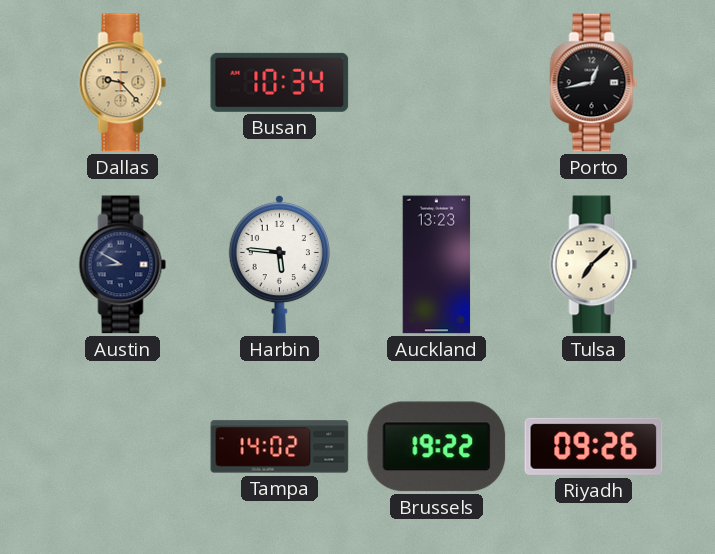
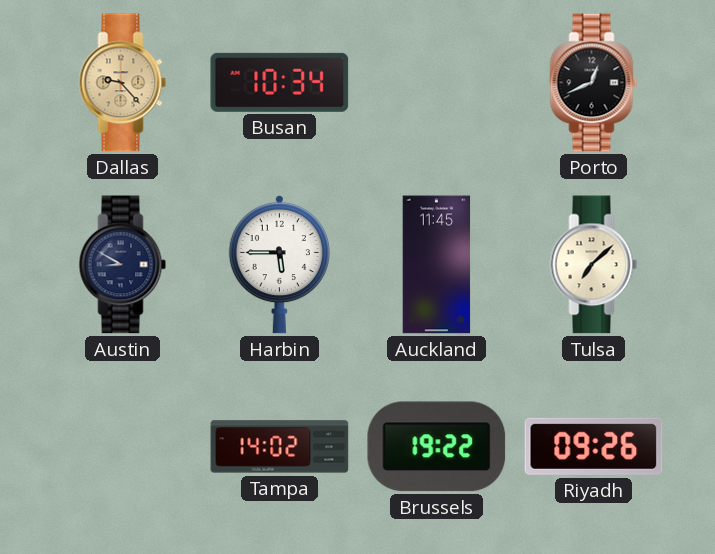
Porto: 12:43 -> 12:41 (594, 83)
Harbin: 5:46 -> 5:45 (279, 264)
Auckland: 13:23 -> 11:45 (437, 265)
